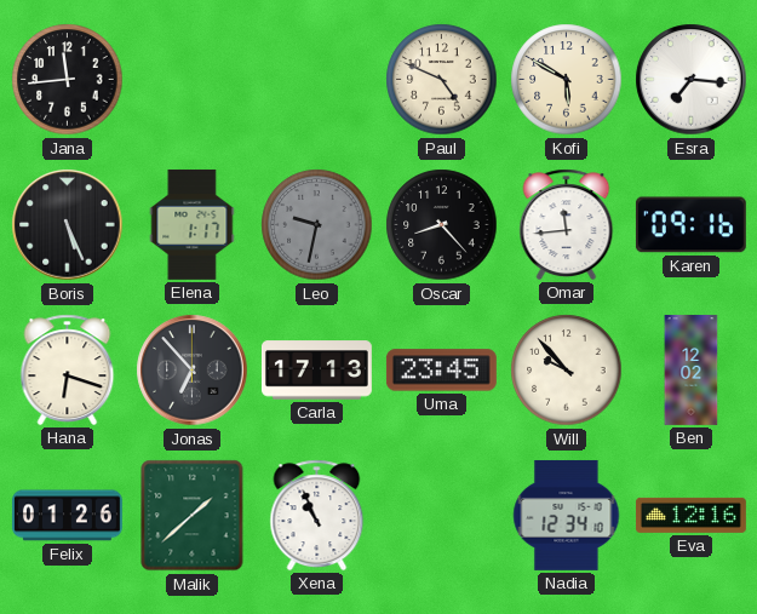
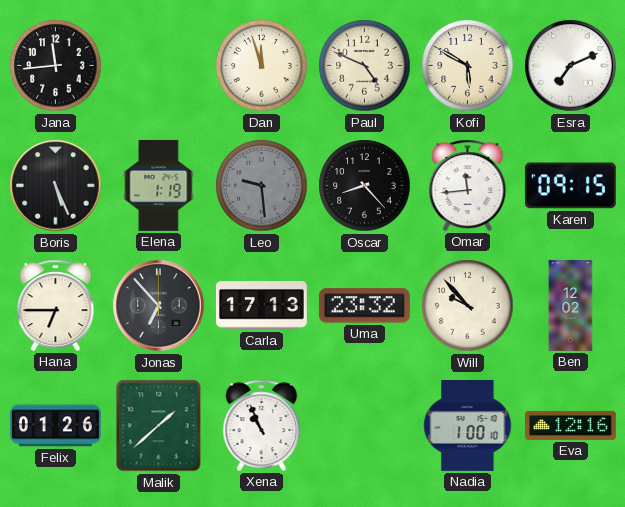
Dan: none -> 11:57 (262, 66)
Esra: 7:16 -> 7:11 (571, 66)
Elena: 1:17 -> 1:19 (159, 185)
Leo: 9:32 -> 9:29 (262, 186)
Karen: 09:16 -> 09:15 (570, 186)
Hana: 6:18 -> 6:45 (56, 305)
Uma: 23:45 -> 23:32 (364, 306)
Nadia: 12:34 -> 1:00 (468, 425)
